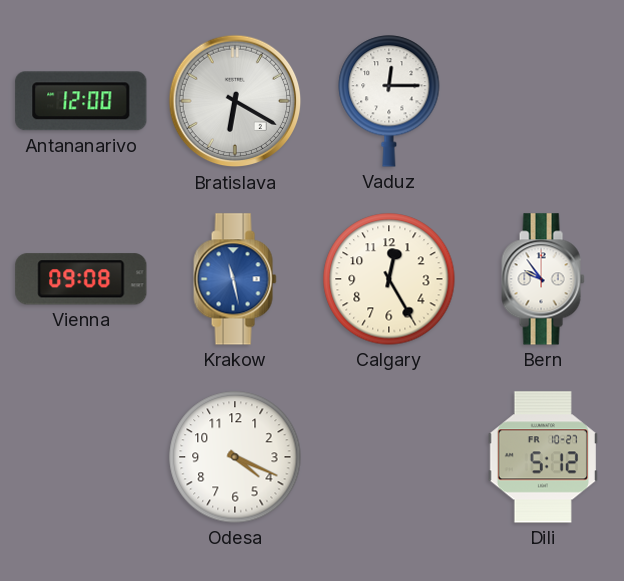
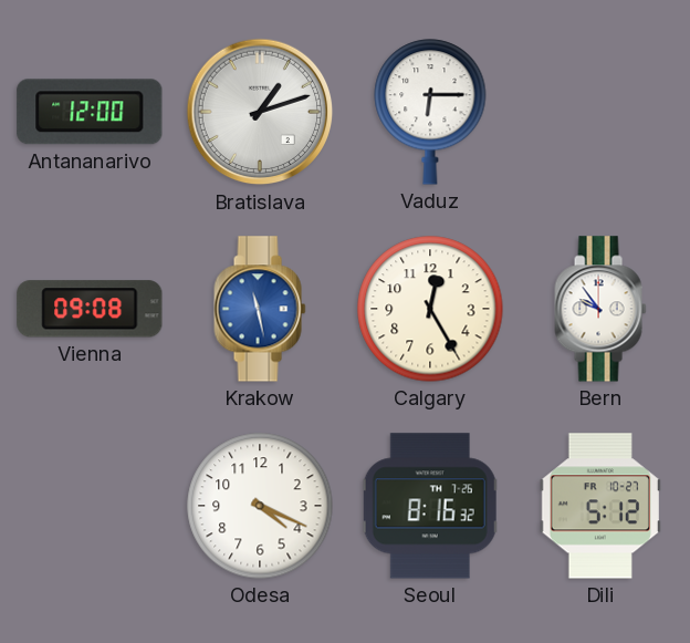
Bratislava: 6:20 -> 1:12 (260, 112)
Vaduz: 12:15 -> 6:15 (430, 112)
Seoul: none -> 8:16 (430, 506)
